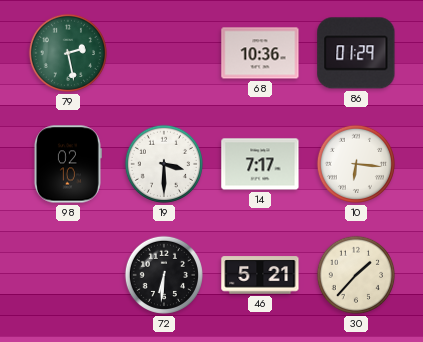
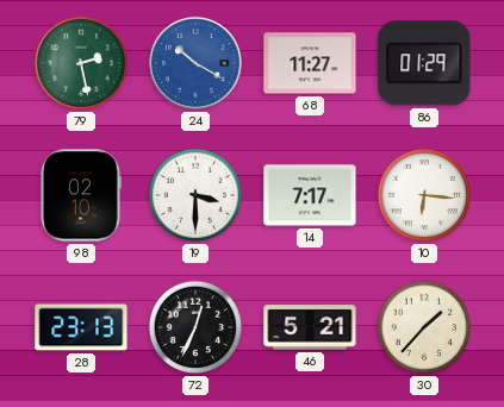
24: none -> 10:20 (195, 63)
68: 10:36 -> 11:27 (310, 63)
28: none -> 23:13 (81, 327)
72: 6:31 -> 12:34 (195, 327)
